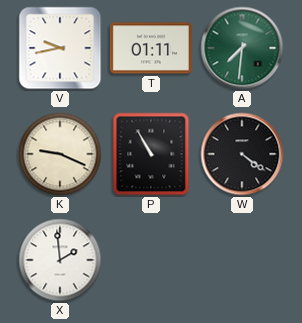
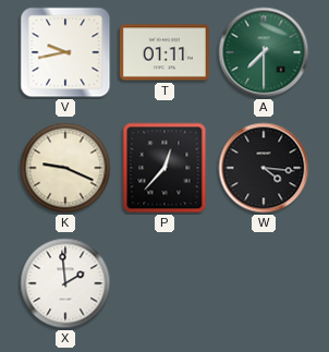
A: 7:31 -> 7:30 (264, 52)
P: 10:55 -> 12:37 (164, 168)
W: 4:21 -> 4:16 (264, 168)
